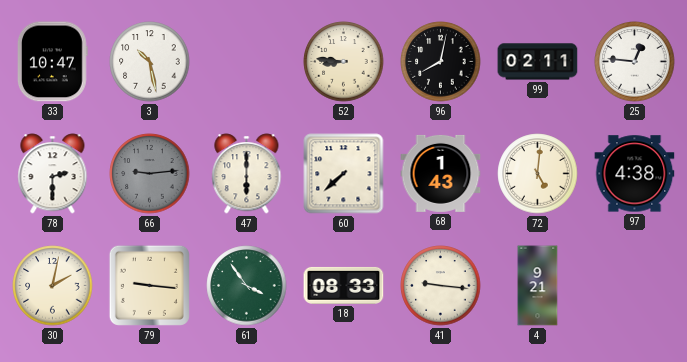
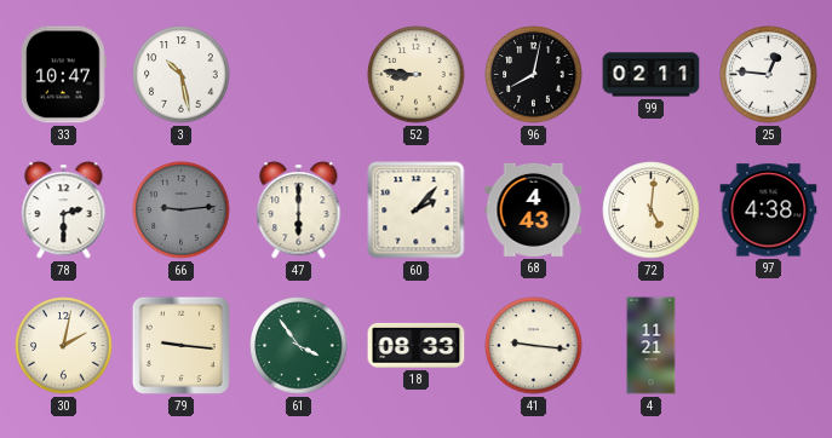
60: 7:38 -> 2:07 (417, 211)
68: 1:43 -> 4:43 (534, 209)
4: 9:21 -> 11:21 (652, 346)
